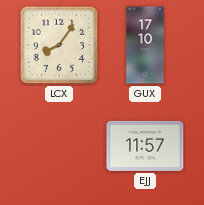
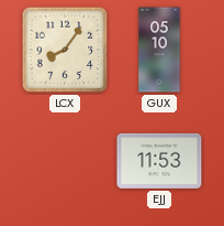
GUX: 17:10 -> 05:10 (159, 50)
EJJ: 11:57 -> 11:53 (159, 161)
